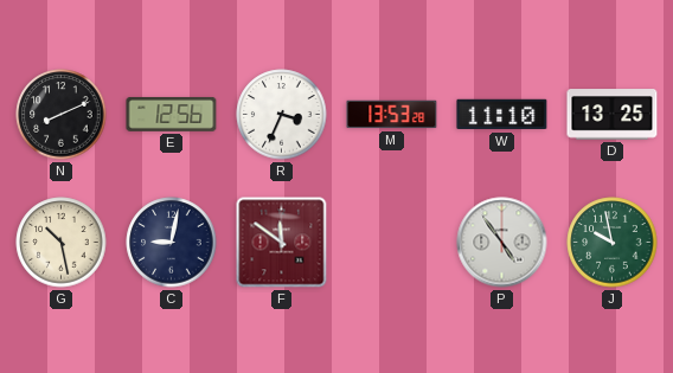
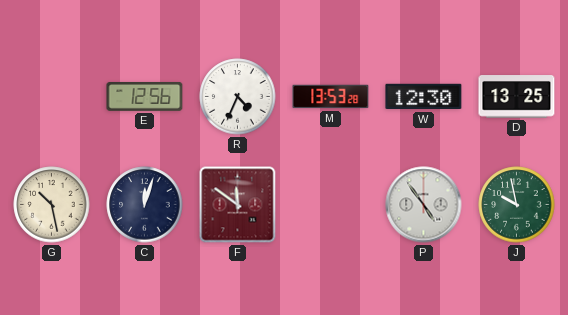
N: 8:11 -> none (62, 115)
R: 3:34 -> 4:34 (238, 97)
W: 11:10 -> 12:30 (424, 97)
C: 9:02 -> 12:03 (145, 205)
